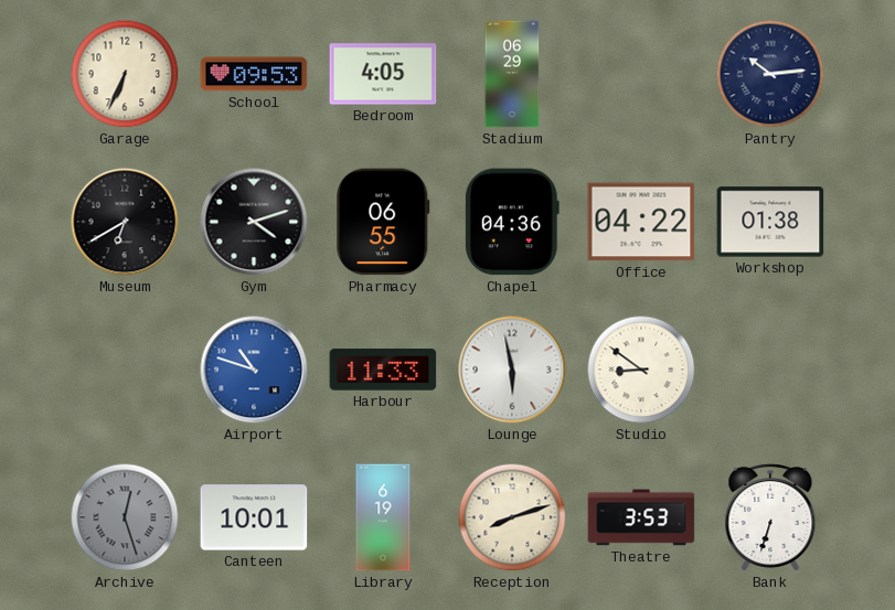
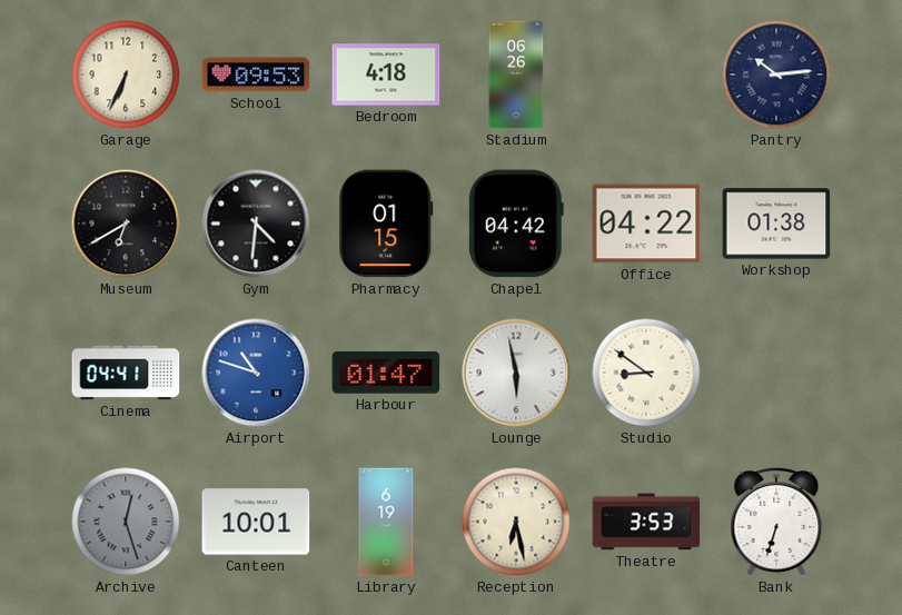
Bedroom: 4:05 -> 4:18 (386, 75)
Stadium: 06:29 -> 06:26 (516, 75)
Gym: 4:12 -> 4:31 (256, 224)
Pharmacy: 06:55 -> 01:15 (386, 224)
Chapel: 04:36 -> 04:42 (516, 224)
Cinema: none -> 04:41 (126, 373)
Harbour: 11:33 -> 01:47 (386, 373)
Reception: 8:12 -> 6:28 (516, 522)
